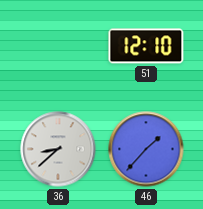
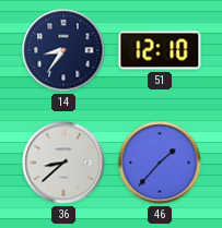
14: none -> 8:36 (63, 50)
